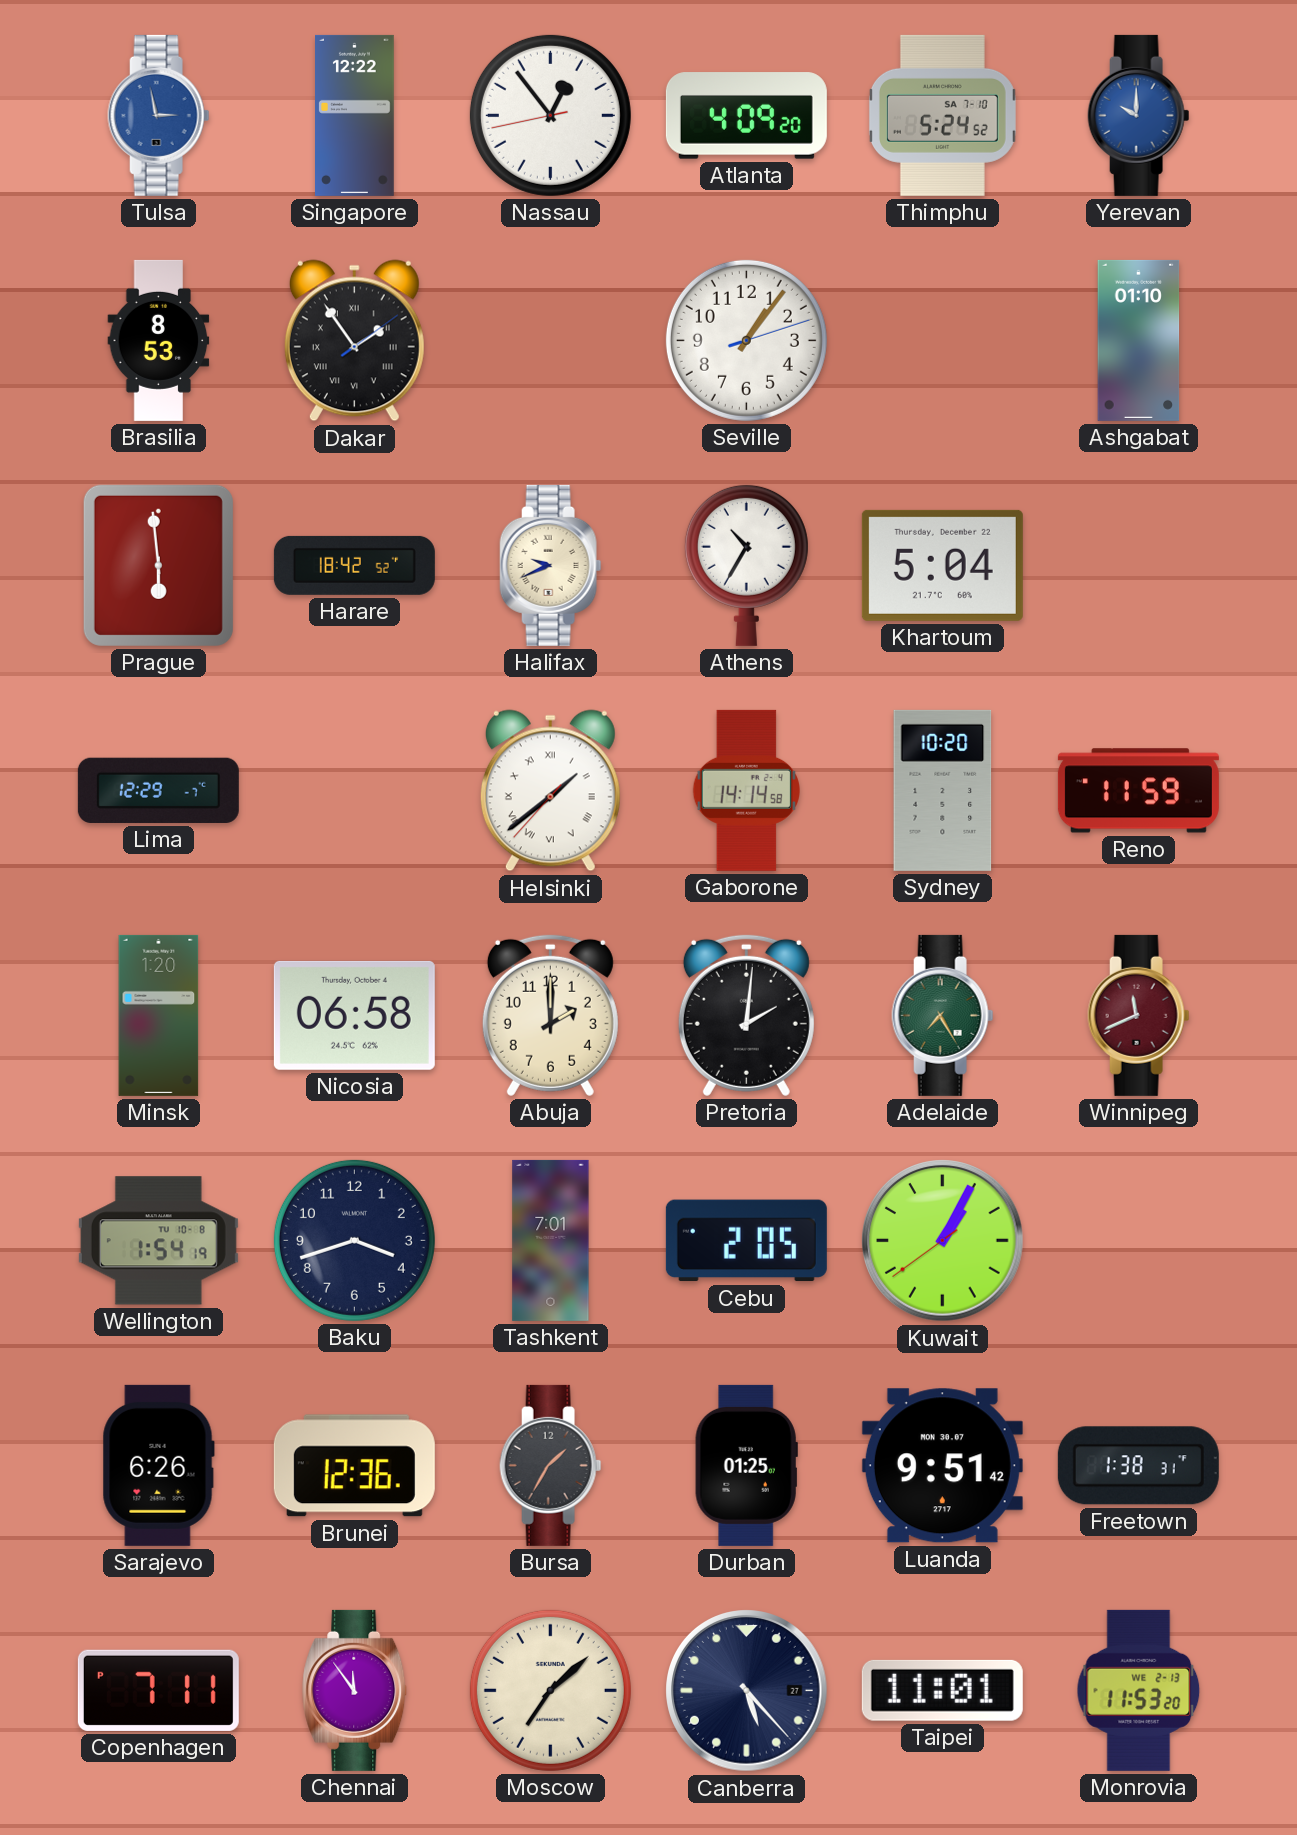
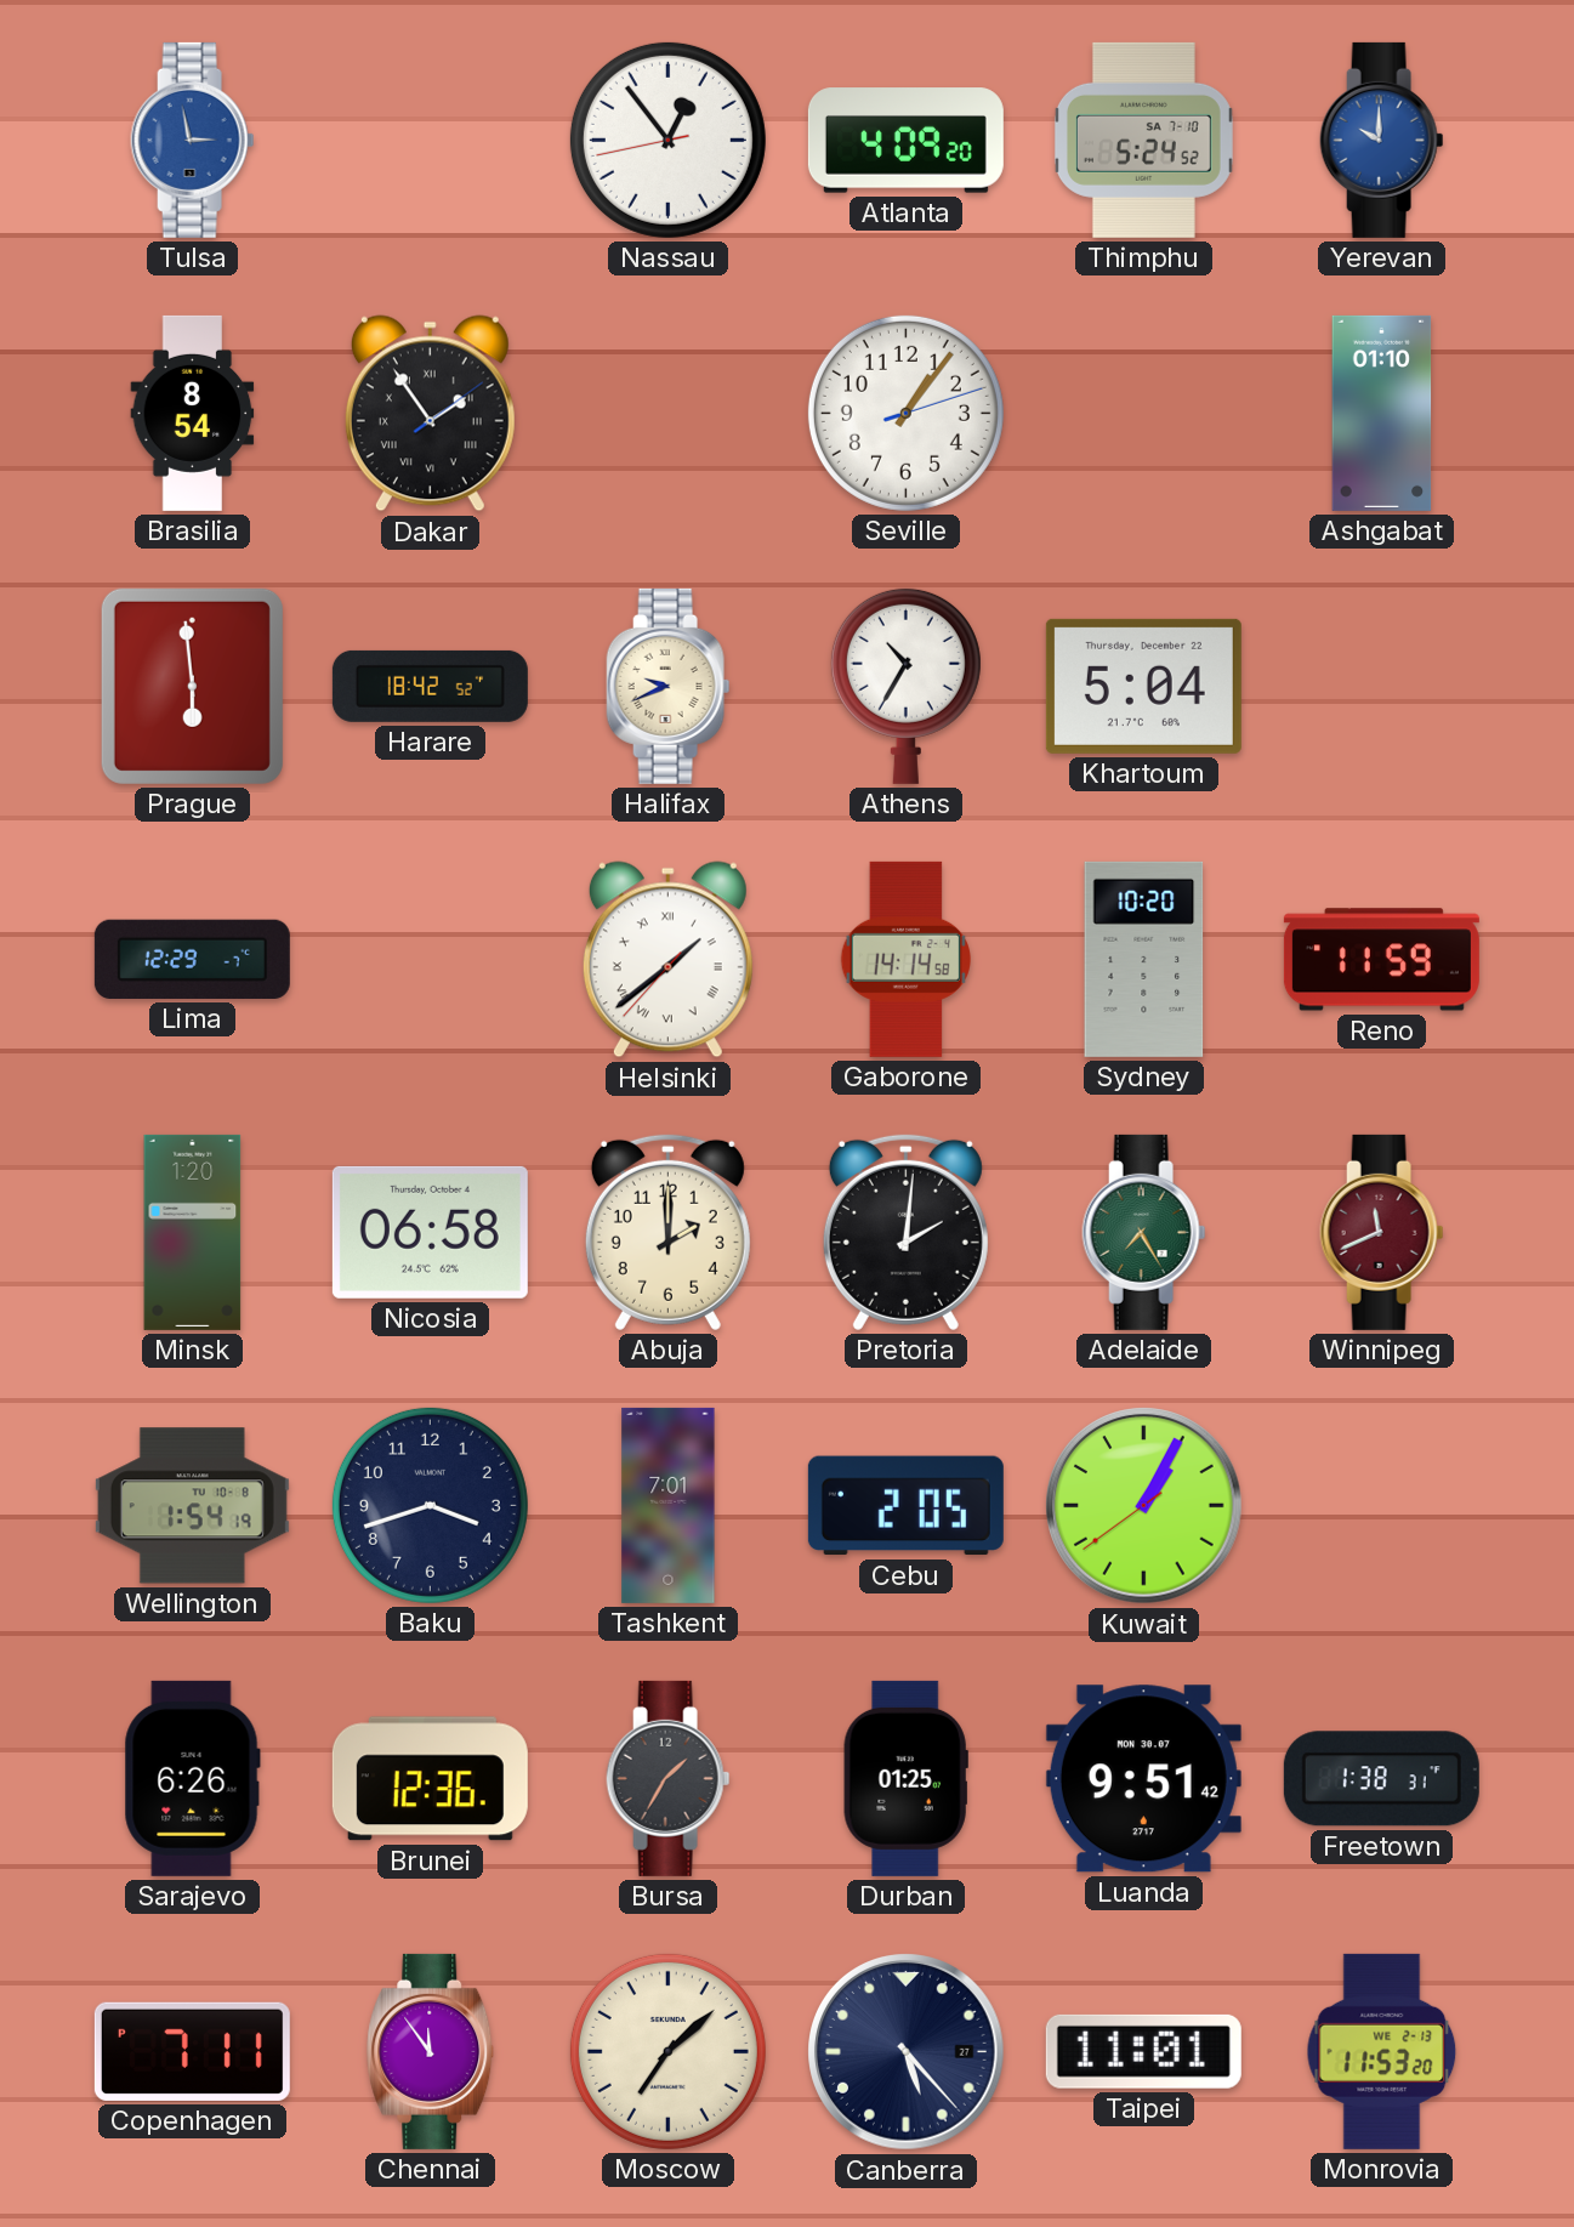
Singapore: 12:22 -> none (355, 115)
Brasilia: 8:53 -> 8:54 (193, 413)
